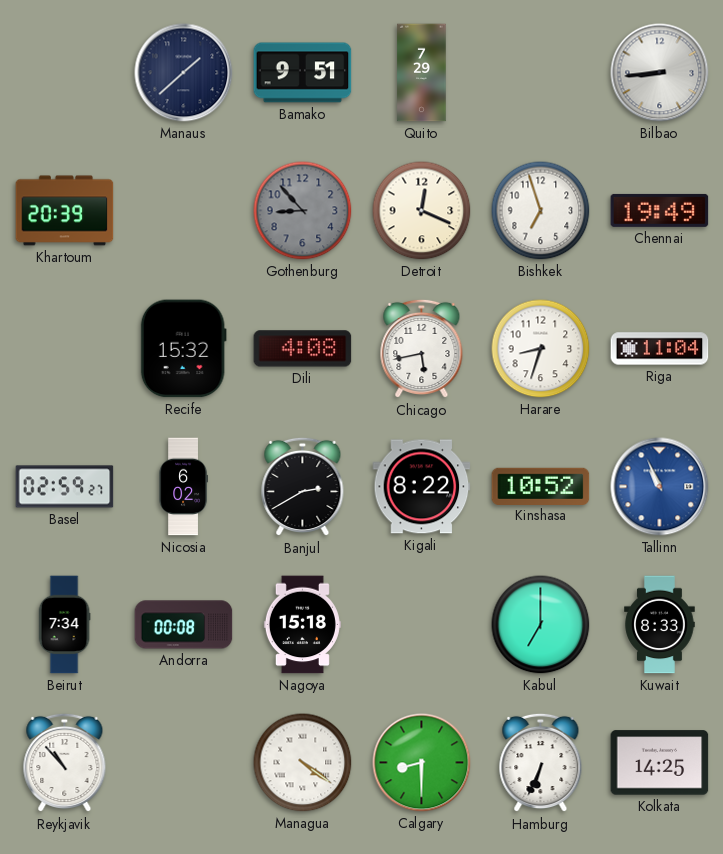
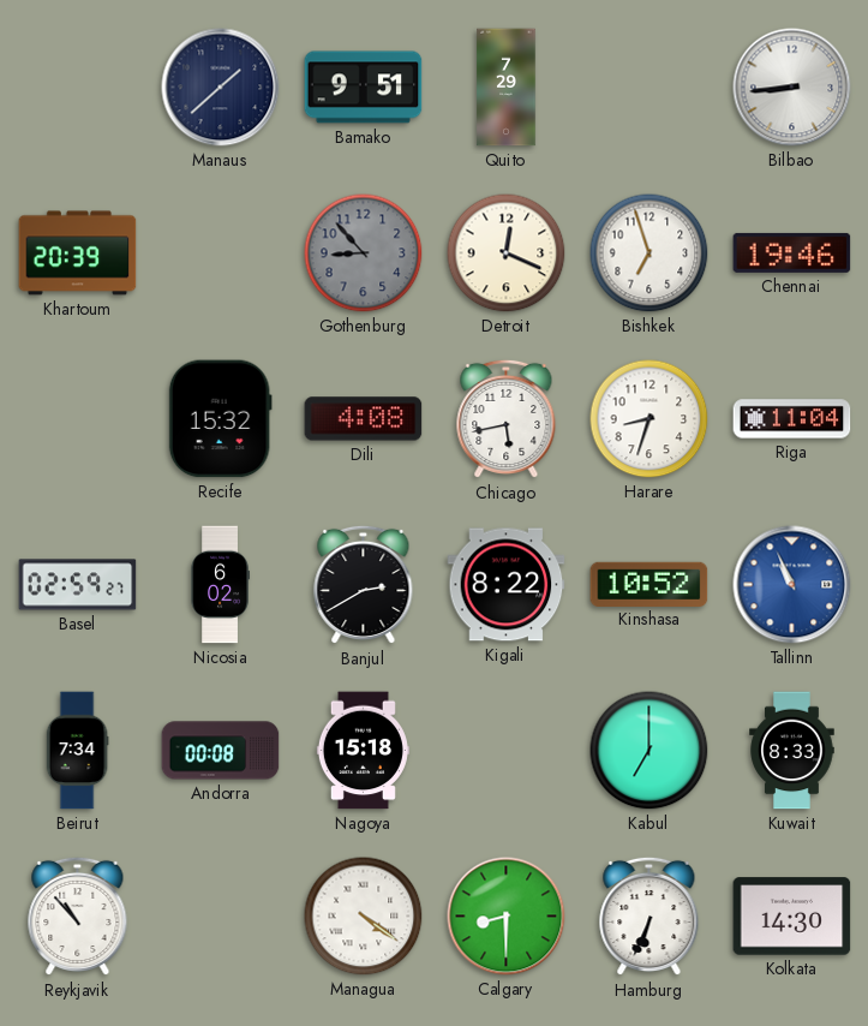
Chennai: 19:49 -> 19:46 (792, 252)
Kolkata: 14:25 -> 14:30 (792, 917)
